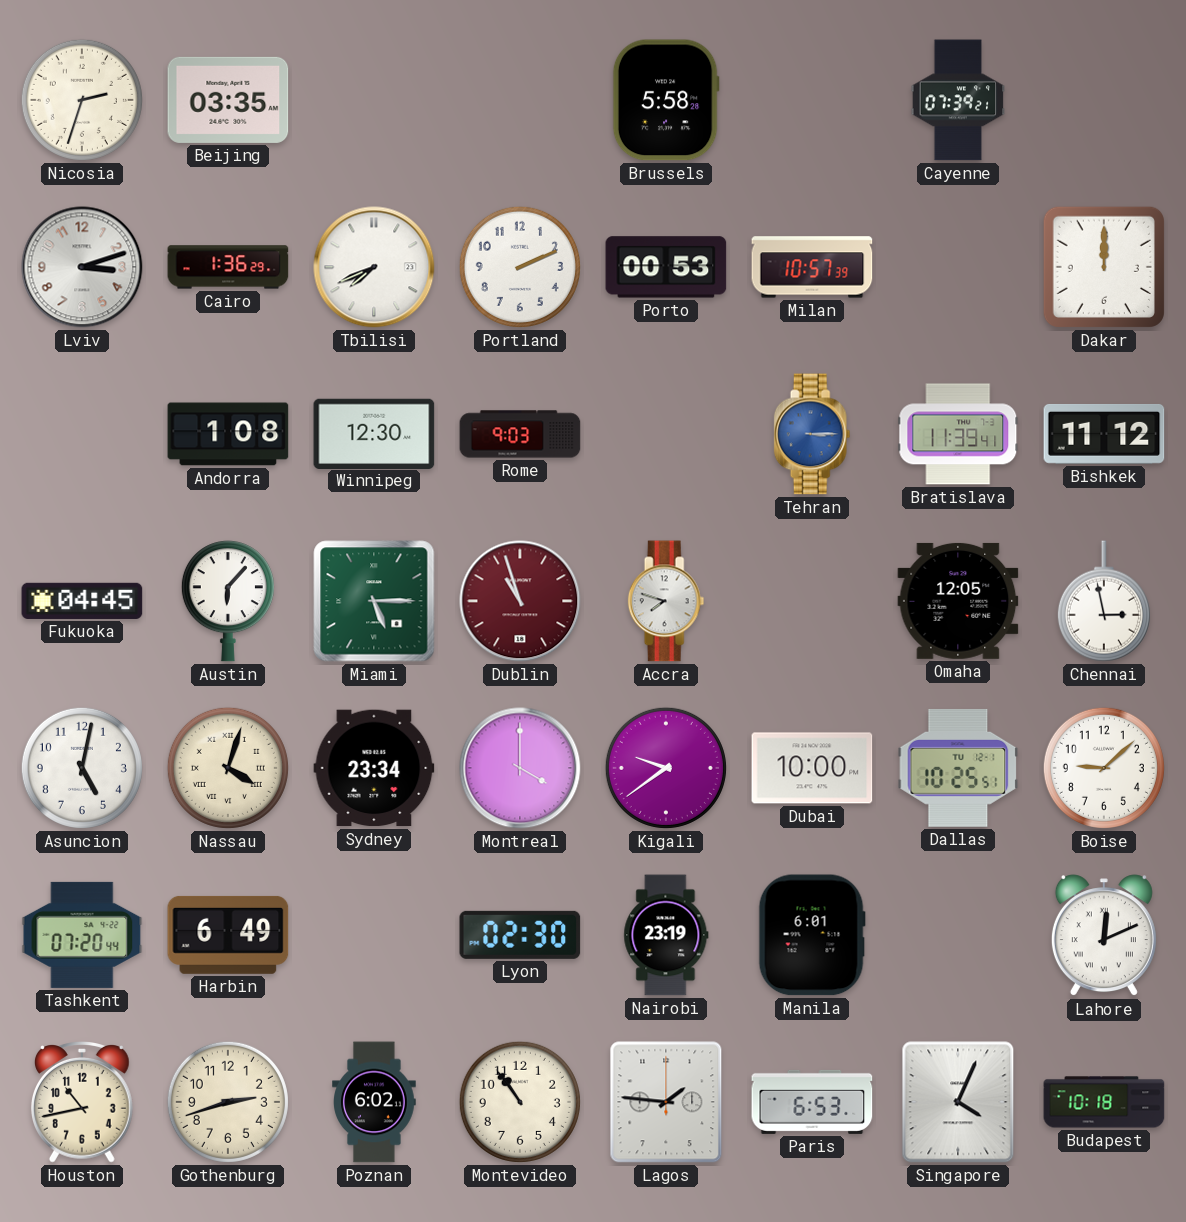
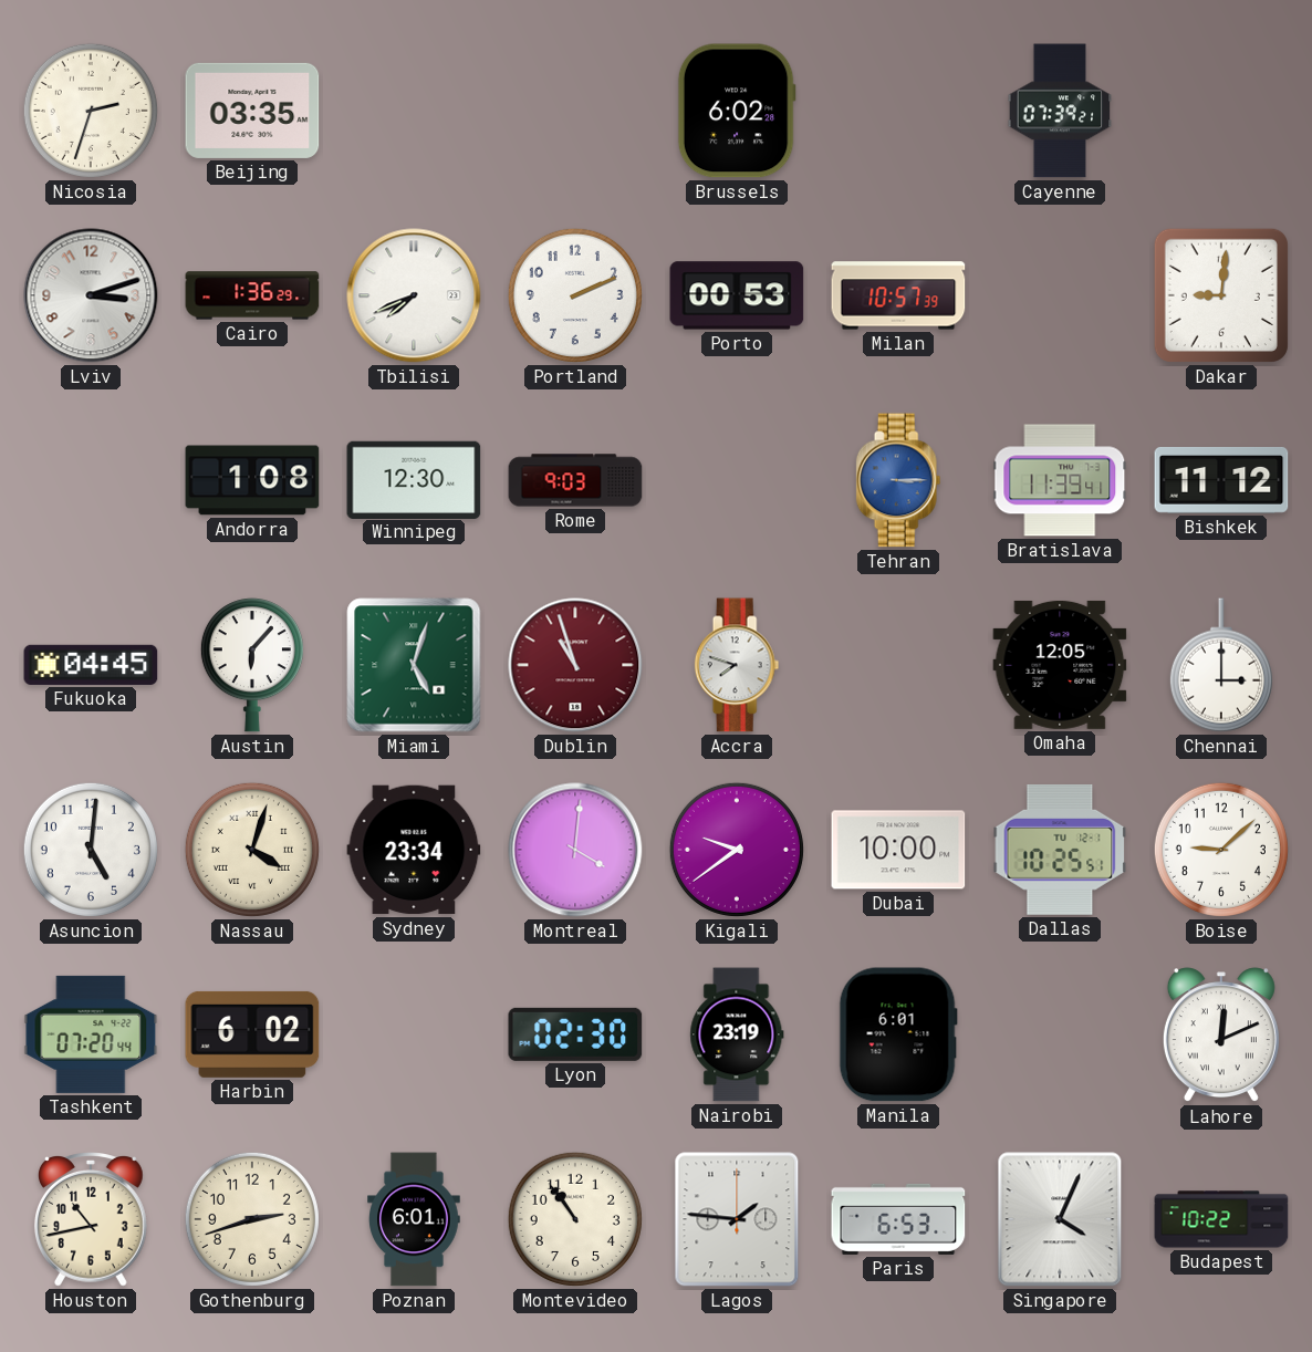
Brussels: 5:58 -> 6:02 (737, 111)
Dakar: 12:00 -> 9:01 (1221, 295)
Miami: 5:15 -> 5:03 (414, 665)
Chennai: 2:58 -> 3:00 (1221, 665)
Asuncion: 5:02 -> 5:01 (91, 850)
Montreal: 4:00 -> 4:01 (575, 850)
Harbin: 6:49 -> 6:02 (252, 1034)
Poznan: 6:02 -> 6:01 (415, 1219)
Budapest: 10:18 -> 10:22 (1221, 1219)
